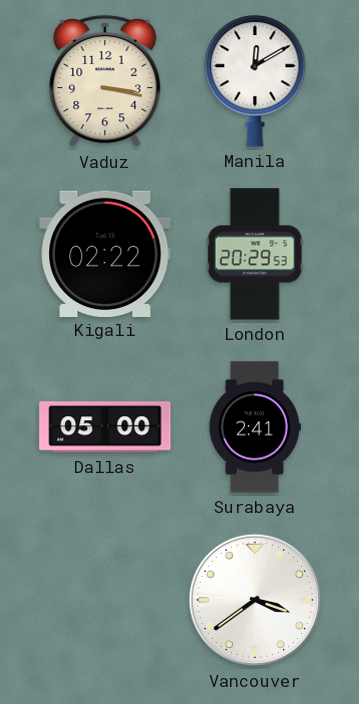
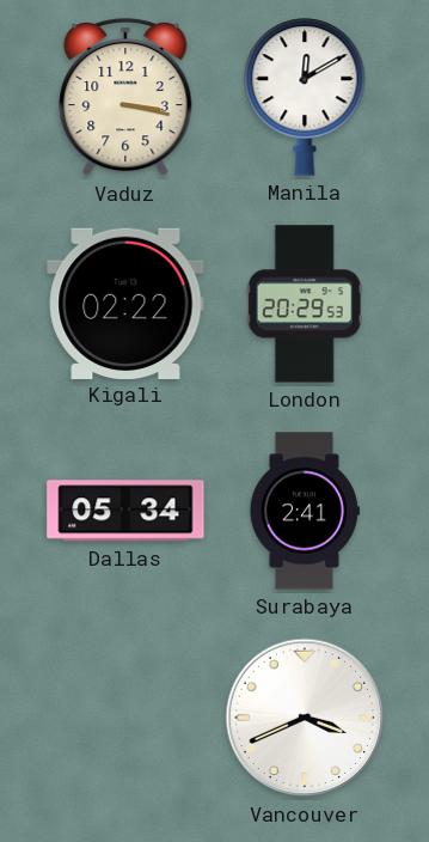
Dallas: 05:00 -> 05:34 (125, 511)
Vancouver: 3:39 -> 3:41 (305, 718)
